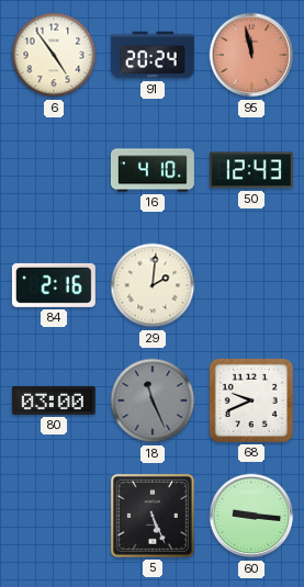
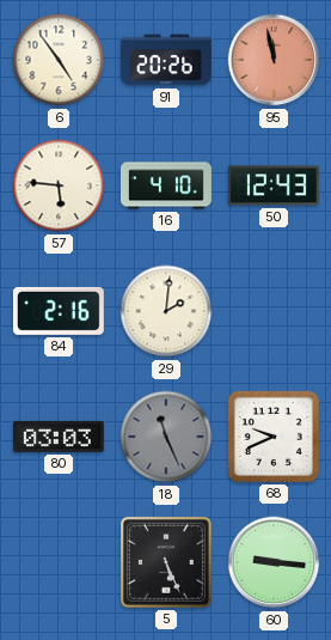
91: 20:24 -> 20:26 (166, 60)
57: none -> 5:46 (59, 185)
80: 03:00 -> 03:03 (59, 437)
